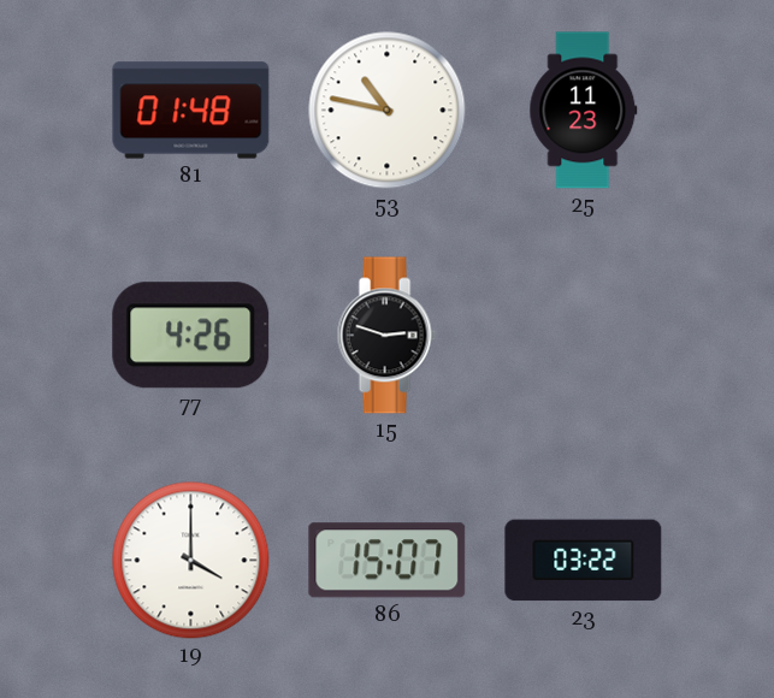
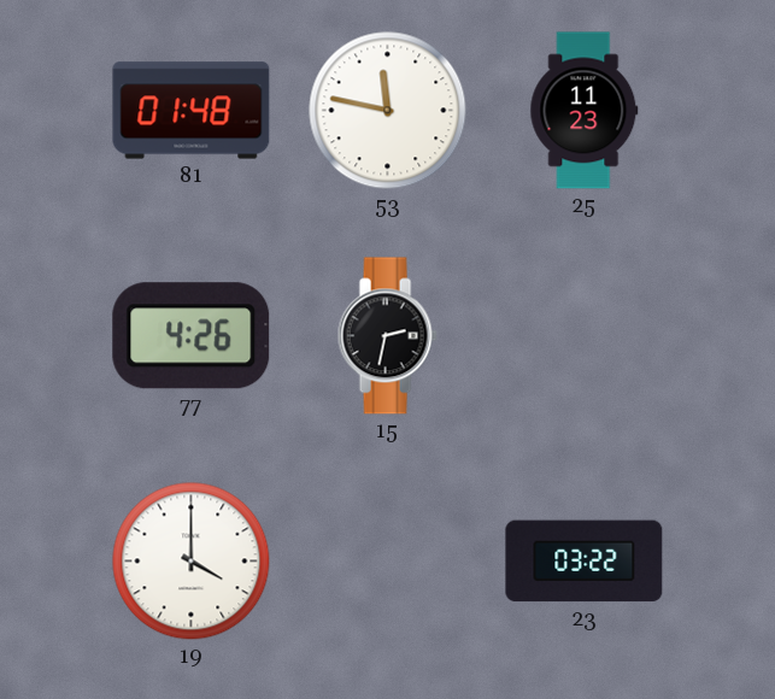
53: 10:47 -> 11:47 (388, 111)
15: 2:48 -> 2:32 (387, 336)
86: 15:07 -> none (388, 561)
